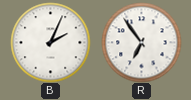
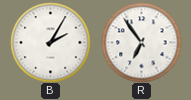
B: 2:04 -> 2:05 (50, 42)
